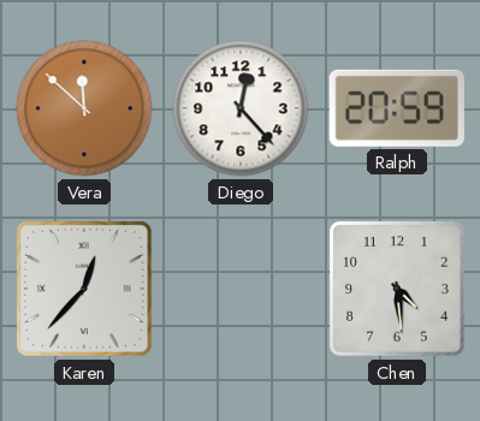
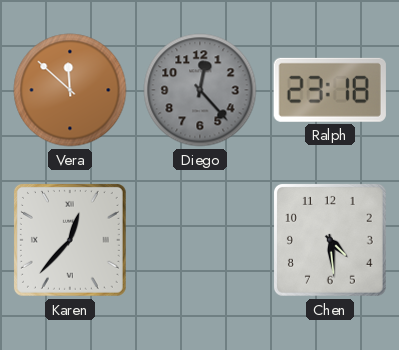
Diego dial: white -> grey (200, 90)
Ralph: 20:59 -> 23:18 (330, 90)
